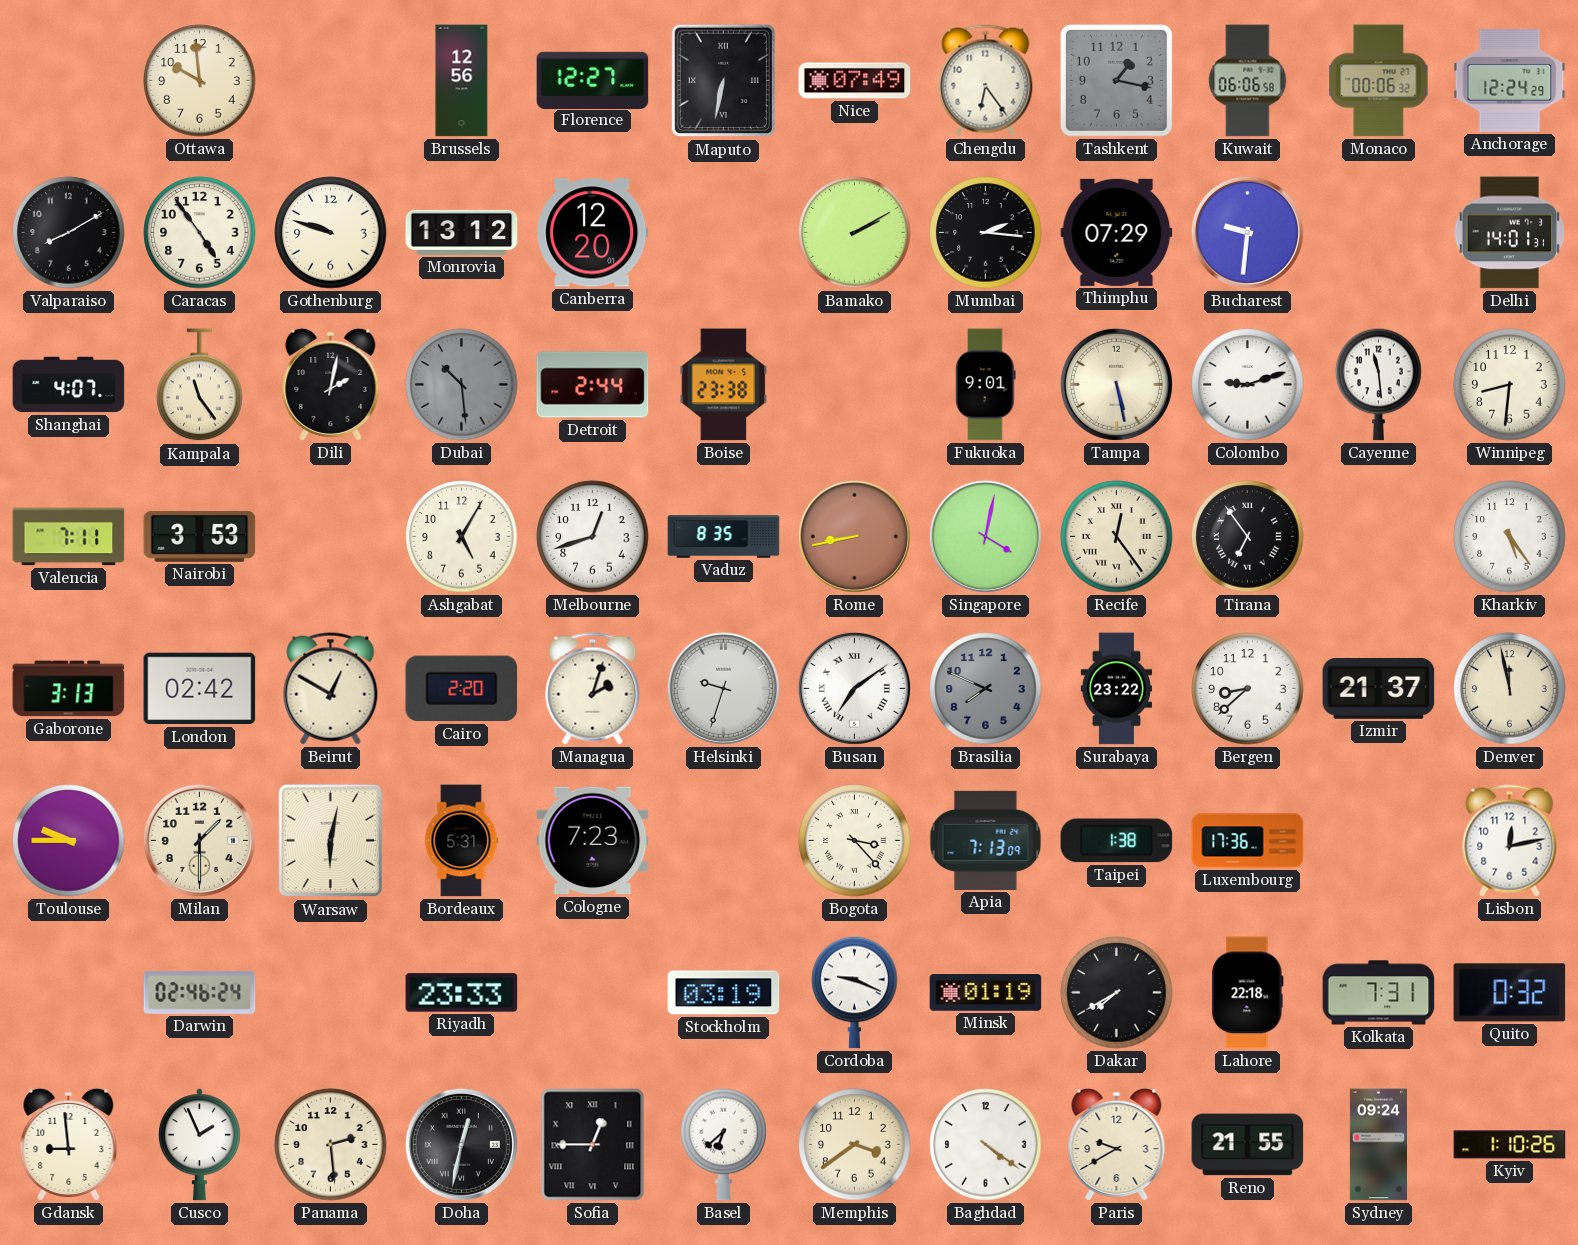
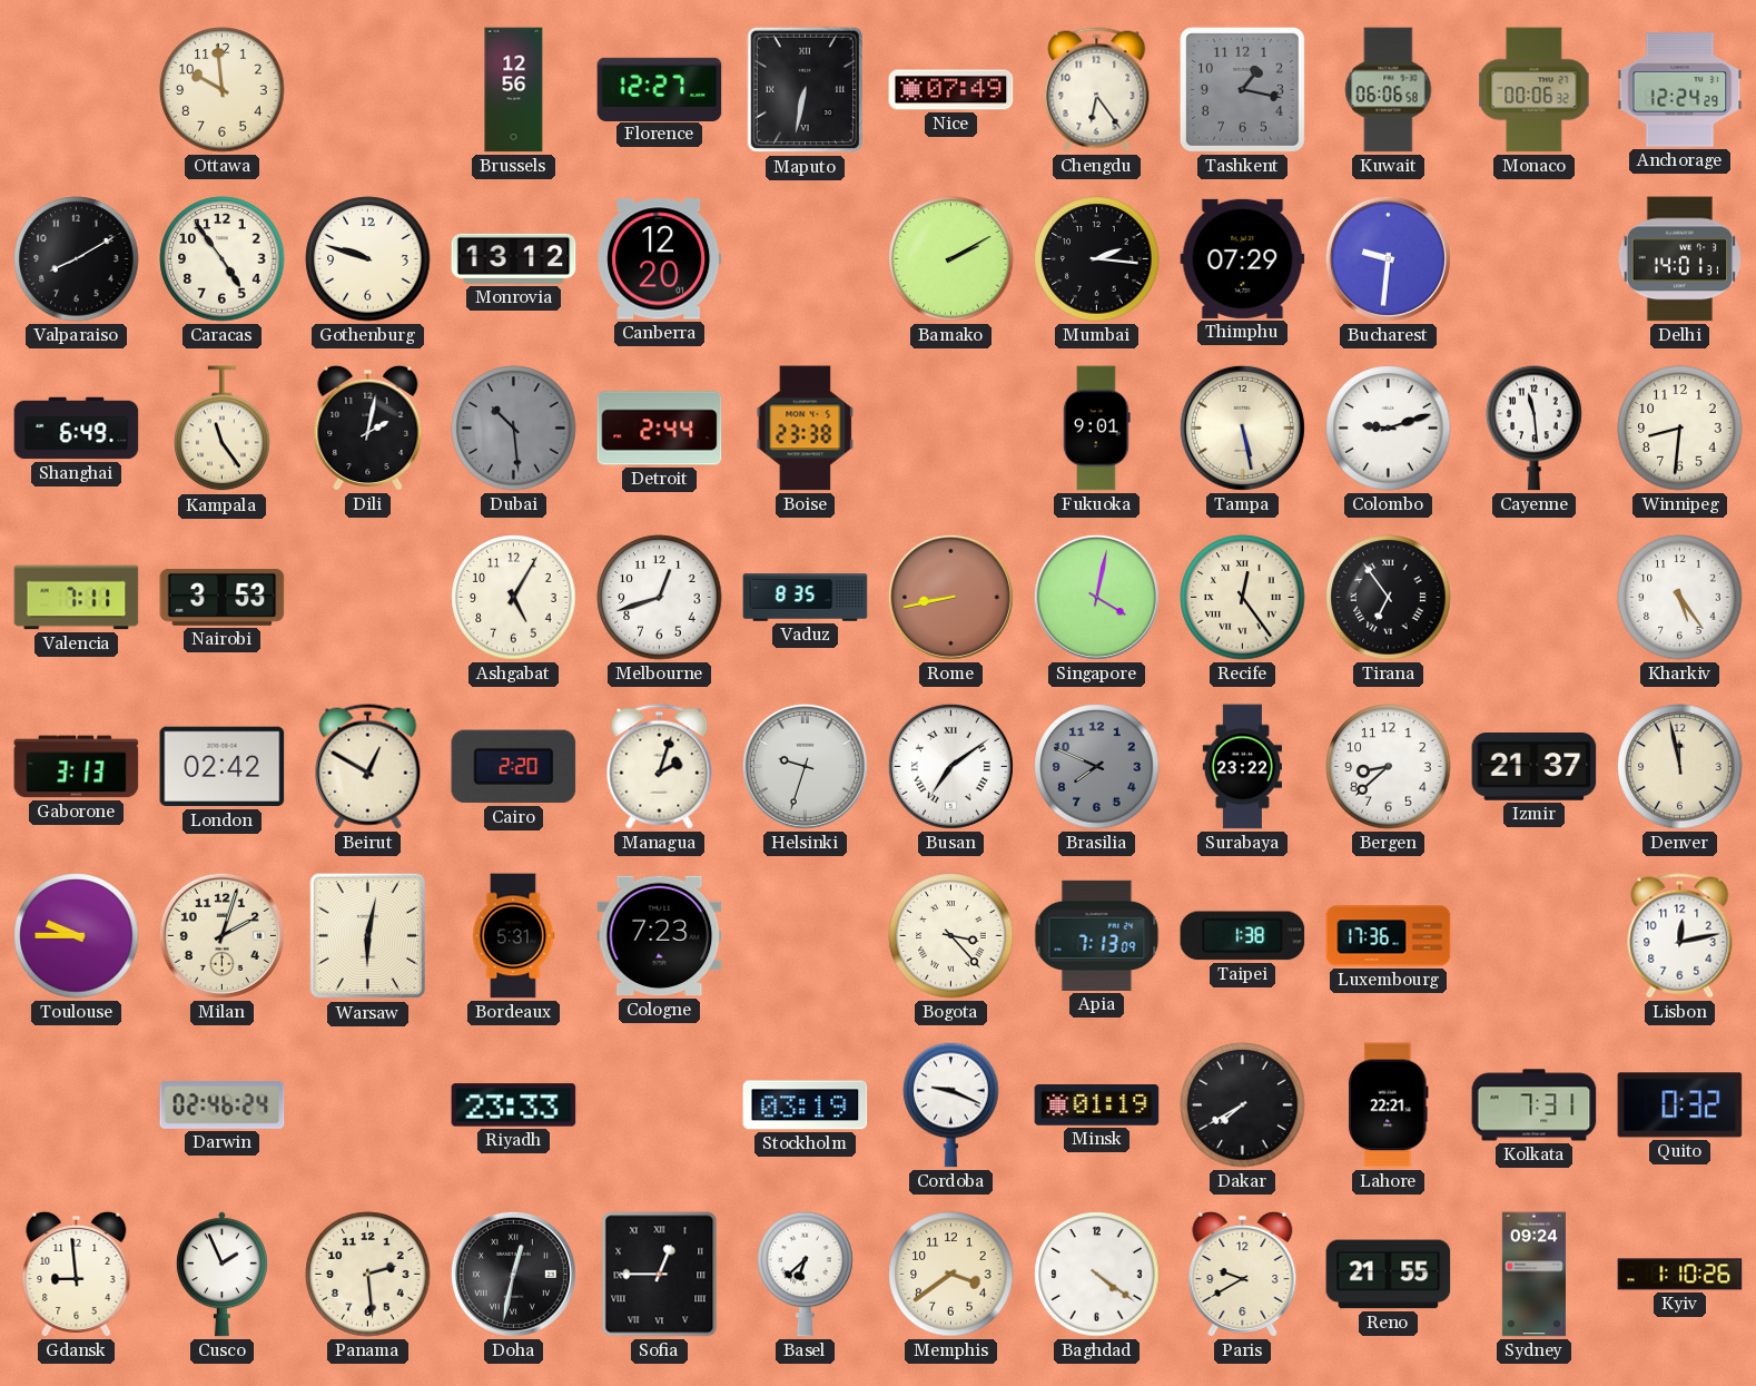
Shanghai: 4:07 -> 6:49 (77, 429)
Milan: 1:30 -> 2:03 (221, 935)
Lahore: 22:18 -> 22:21 (1389, 1105)
